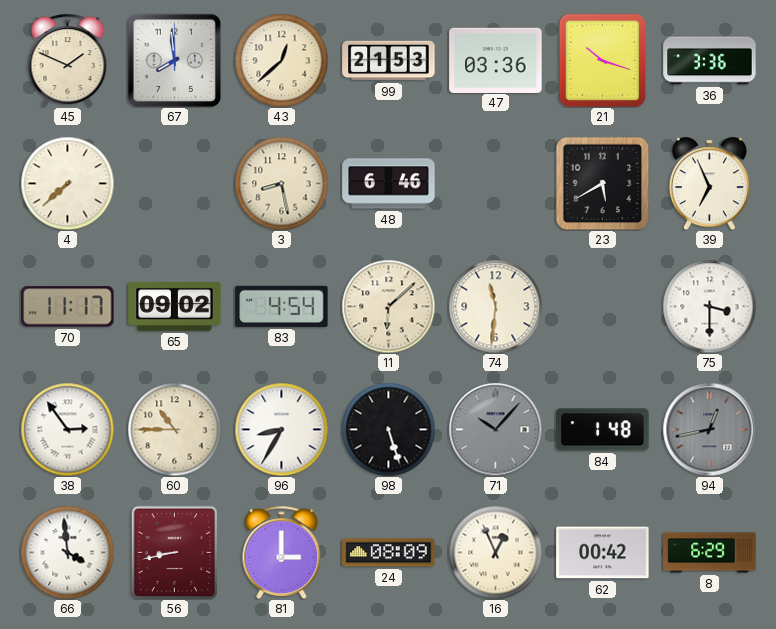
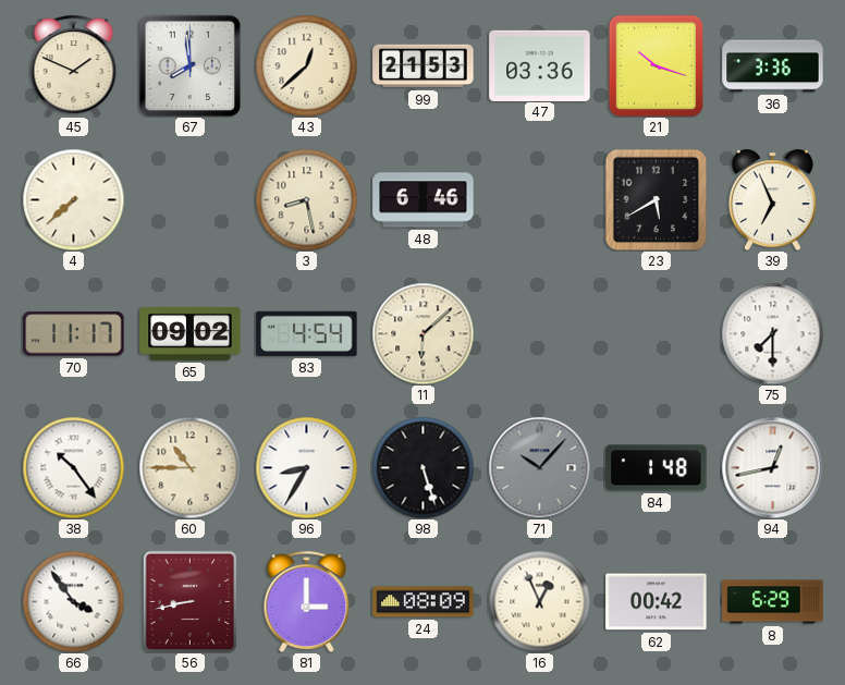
74: 11:31 -> none (495, 306)
75: 3:30 -> 7:30 (772, 333)
38: 2:54 -> 10:24 (73, 467)
94 dial: grey -> white (772, 467)
66: 3:59 -> 3:54 (73, 601)
